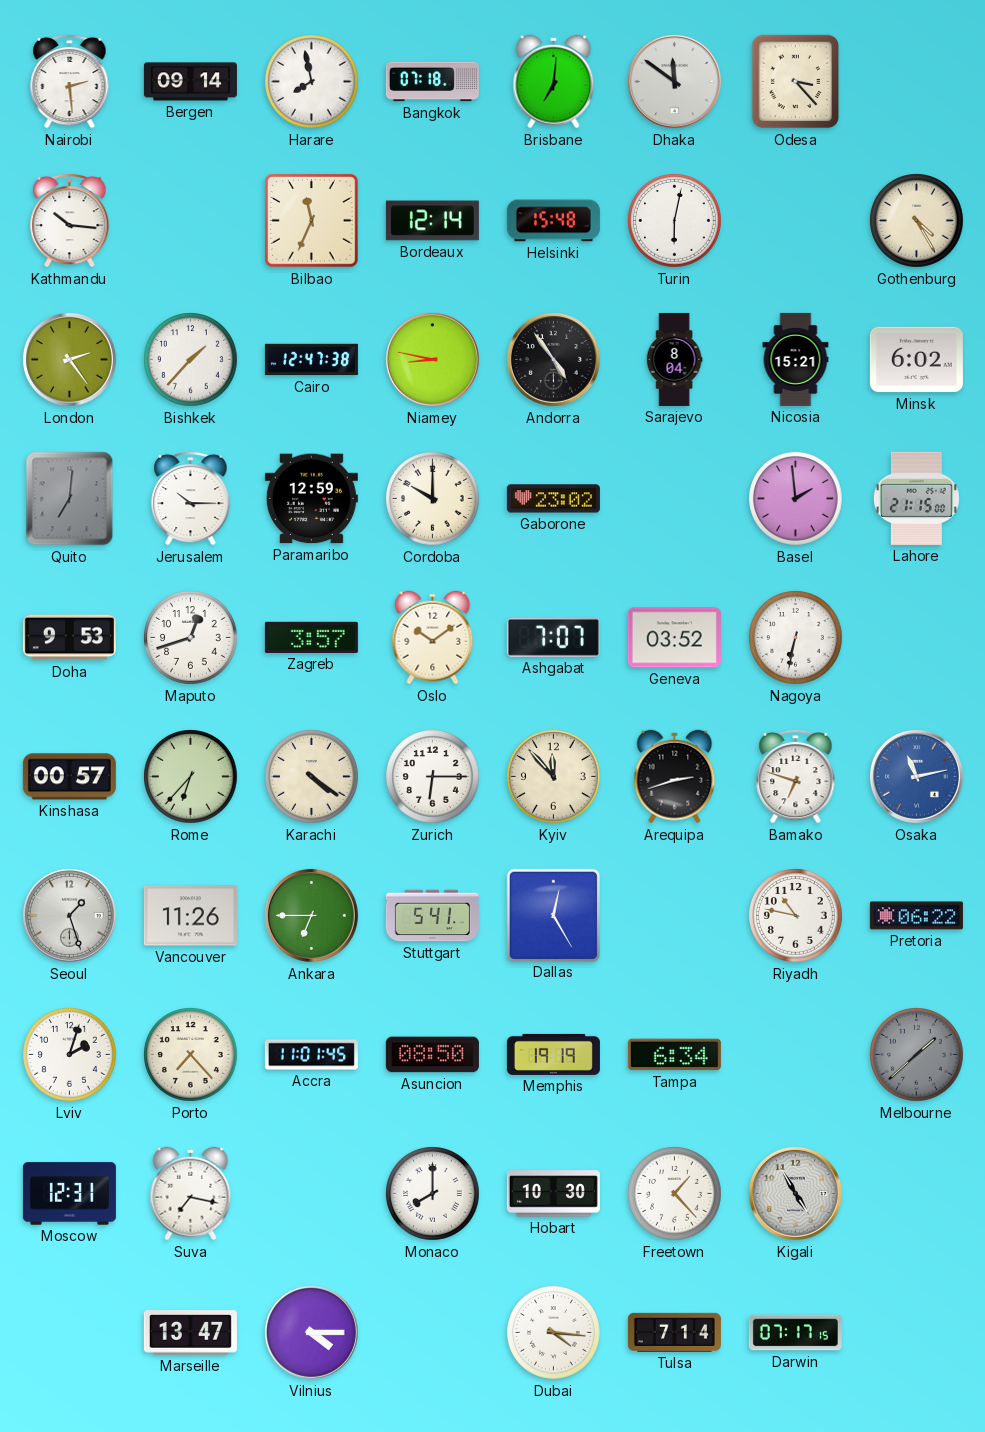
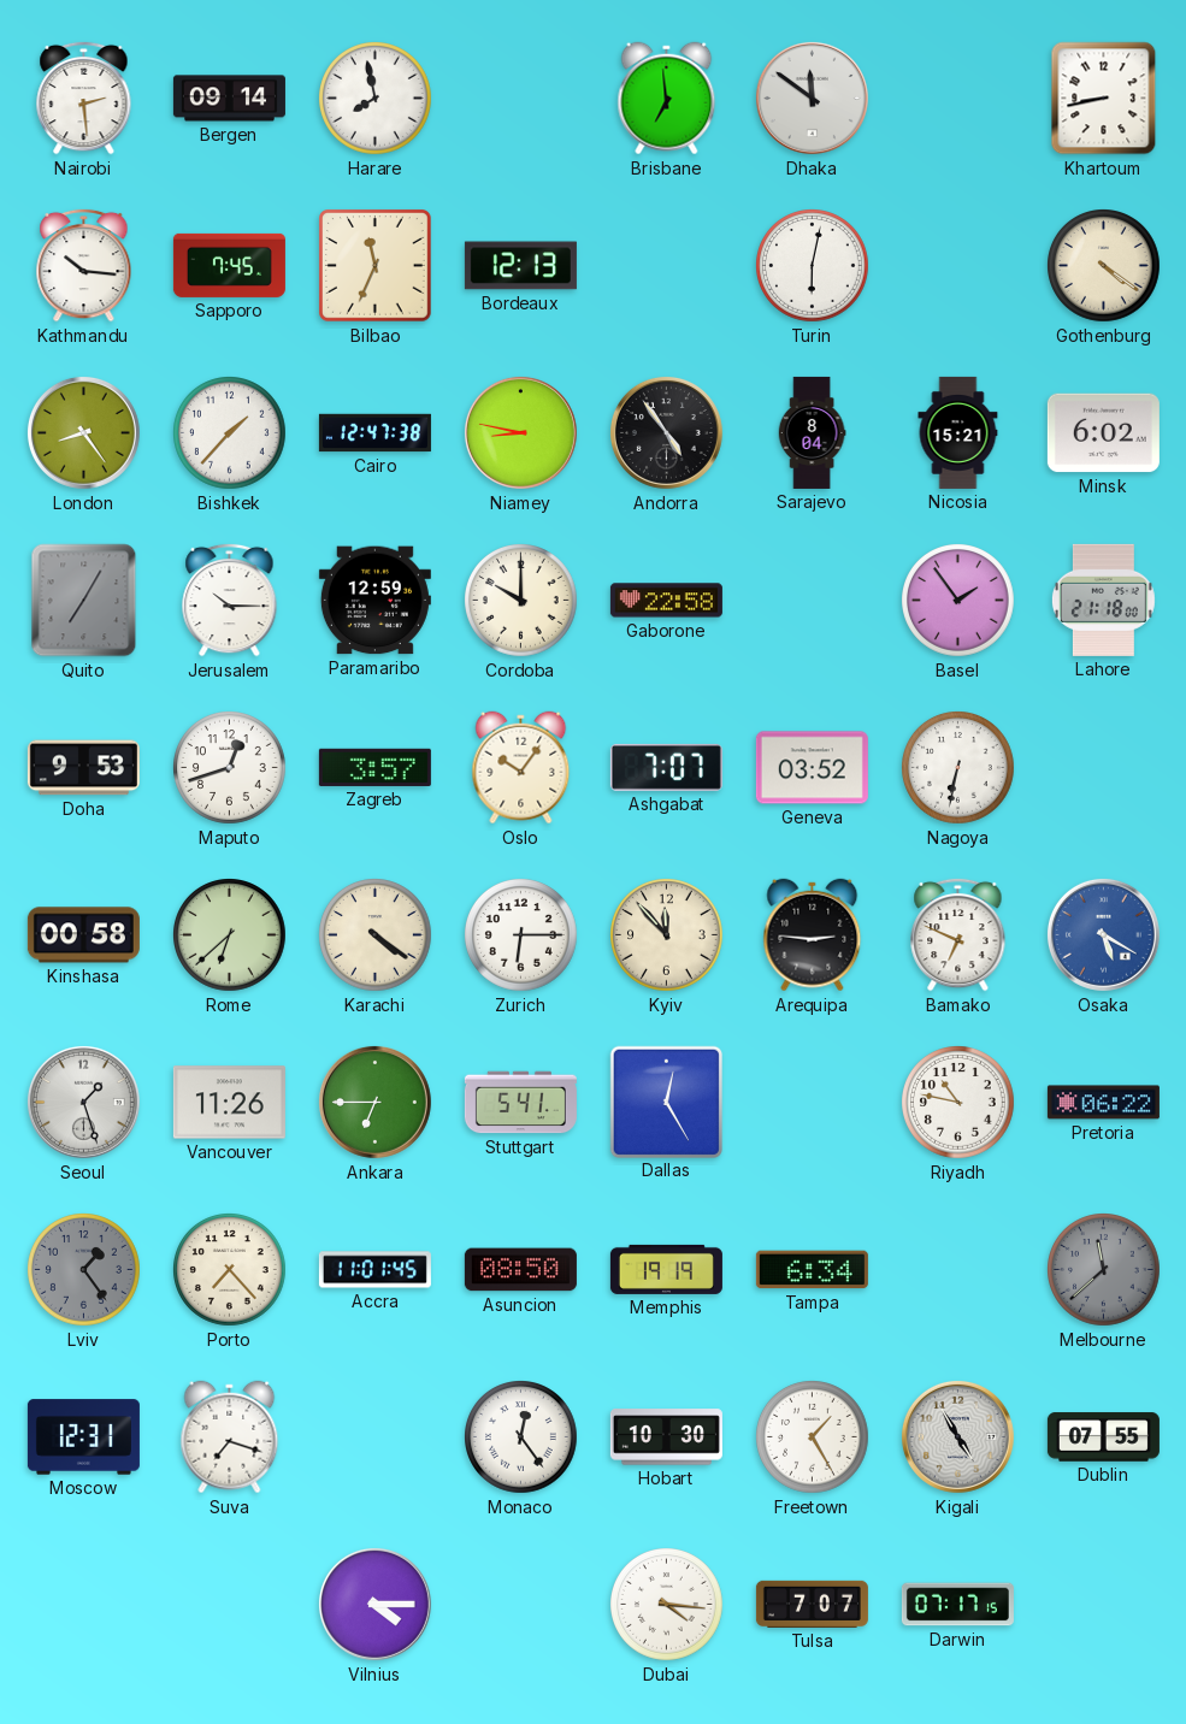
Bangkok: 07:18 -> none (432, 82)
Brisbane: 7:01 -> 6:59 (667, 99)
Odesa: 3:23 -> none (796, 82)
Khartoum: none -> 8:43 (1104, 99)
Sapporo: none -> 7:45 (229, 265)
Bordeaux: 12:14 -> 12:13 (520, 266)
Helsinki: 15:48 -> none (553, 221)
Gothenburg: 4:25 -> 4:21 (1104, 266)
London: 2:24 -> 8:24 (83, 432)
Quito: 7:01 -> 7:05 (84, 601)
Gaborone: 23:02 -> 22:58 (666, 601)
Basel: 1:59 -> 1:54 (958, 601)
Lahore: 21:15 -> 21:18 (1103, 600)
Oslo: 10:09 -> 10:06 (521, 768)
Kinshasa: 00:57 -> 00:58 (83, 935)
Rome: 6:37 -> 6:38 (230, 935)
Arequipa: 2:42 -> 2:46 (813, 935)
Bamako: 6:48 -> 6:49 (958, 934)
Osaka: 11:13 -> 5:20 (1103, 934)
Lviv: 2:03 -> 1:24 (84, 1270)
Lviv dial: white -> grey (84, 1270)
Melbourne: 1:38 -> 11:38 (1104, 1270)
Suva: 7:17 -> 7:18 (230, 1437)
Monaco: 8:00 -> 12:24 (521, 1437)
Freetown: 1:23 -> 1:25 (813, 1437)
Dublin: none -> 07:55 (1103, 1437)
Marseille: 13:47 -> none (190, 1333)
Tulsa: 7:14 -> 7:07 (812, 1604)
